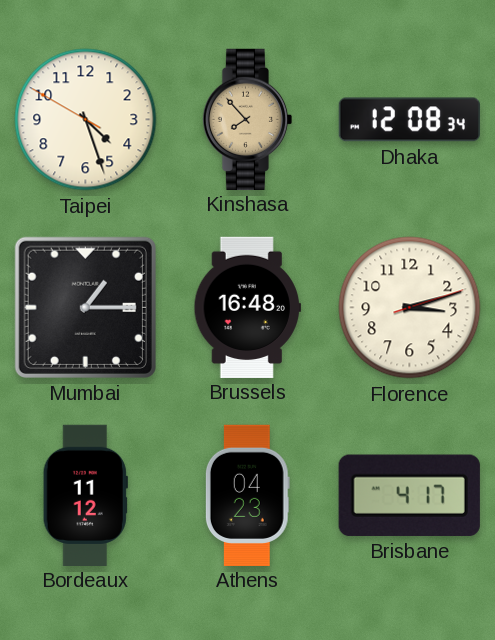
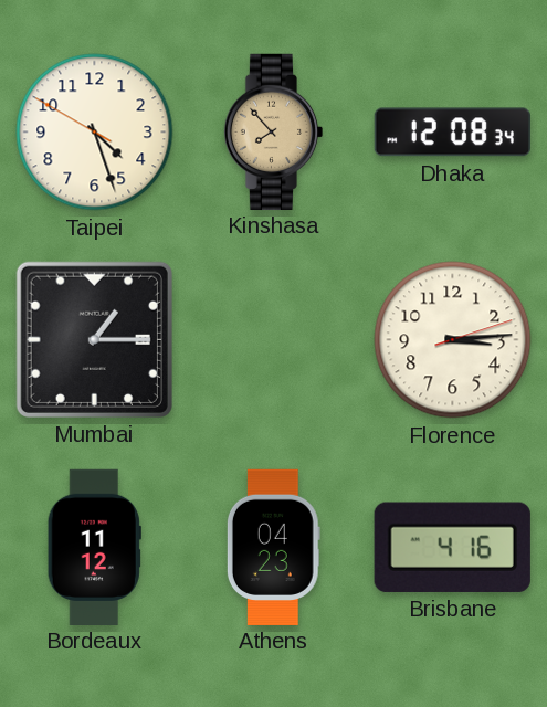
Brussels: 16:48 -> none (247, 307)
Florence: 3:12 -> 3:14 (453, 340)
Brisbane: 4:17 -> 4:16 (452, 547)
